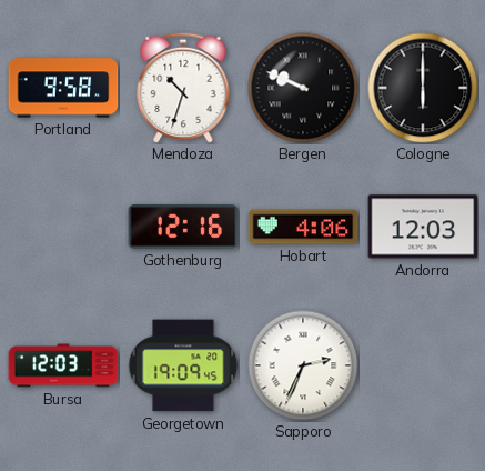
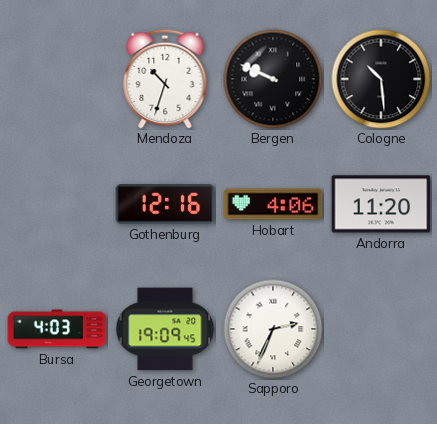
Portland: 9:58 -> none (63, 88)
Cologne: 6:00 -> 10:29 (381, 79)
Andorra: 12:03 -> 11:20 (381, 204)
Bursa: 12:03 -> 4:03 (57, 329)
